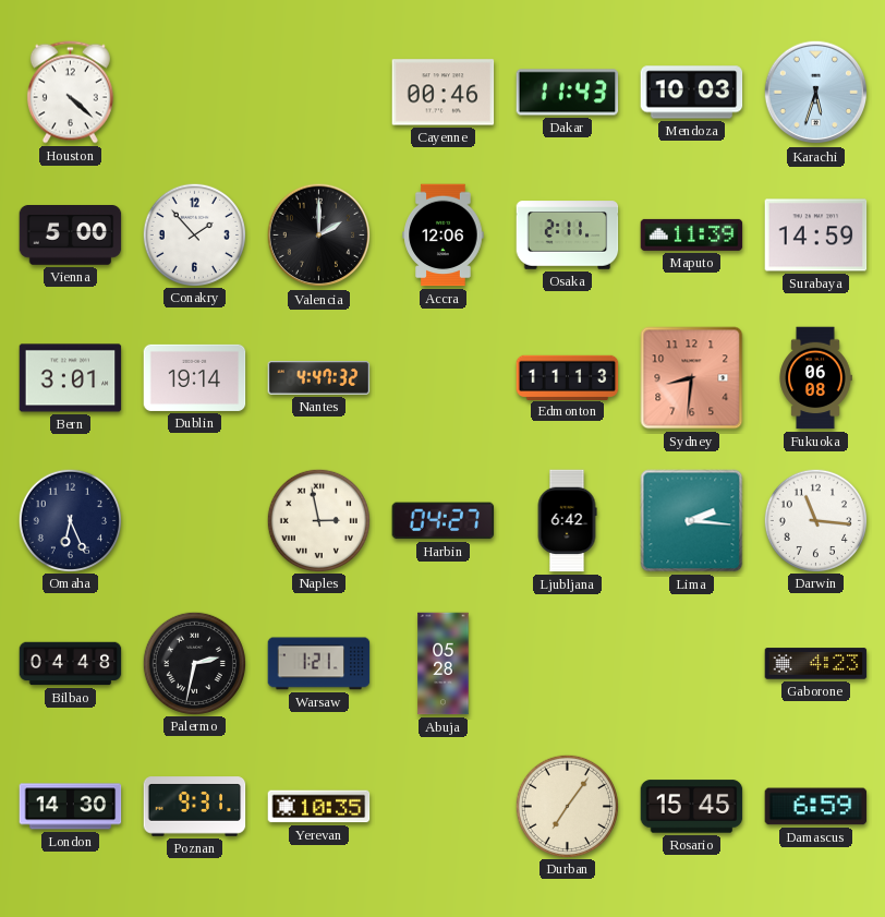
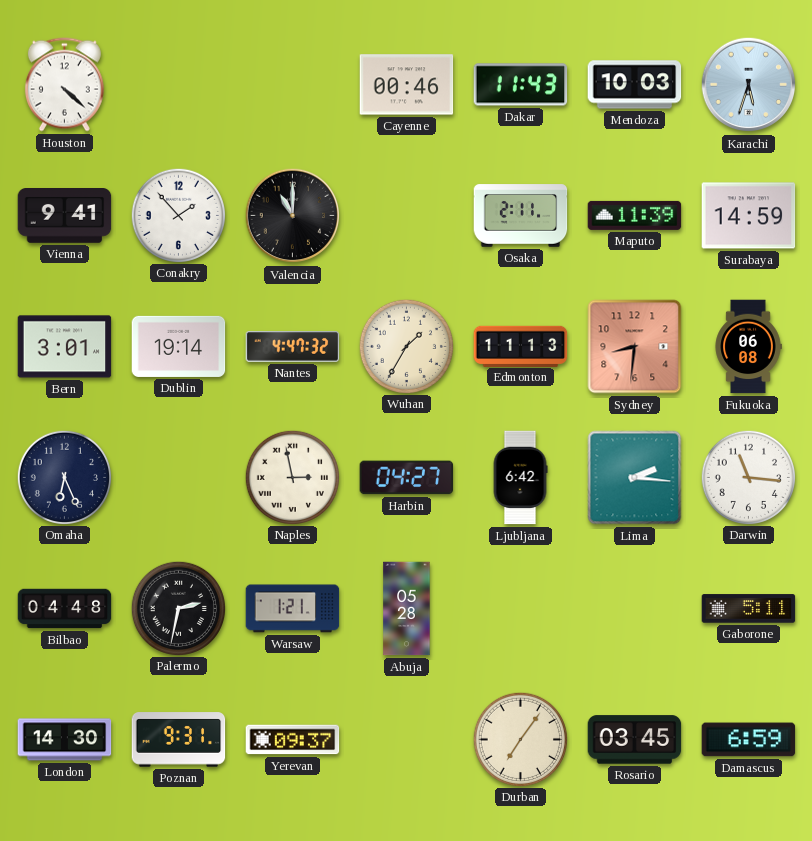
Vienna: 5:00 -> 9:41 (65, 216)
Valencia: 2:00 -> 11:00 (293, 216)
Accra: 12:06 -> none (444, 236)
Wuhan: none -> 1:35 (406, 346)
Gaborone: 4:23 -> 5:11 (749, 609)
Yerevan: 10:35 -> 09:37 (293, 740)
Rosario: 15:45 -> 03:45 (635, 740)
